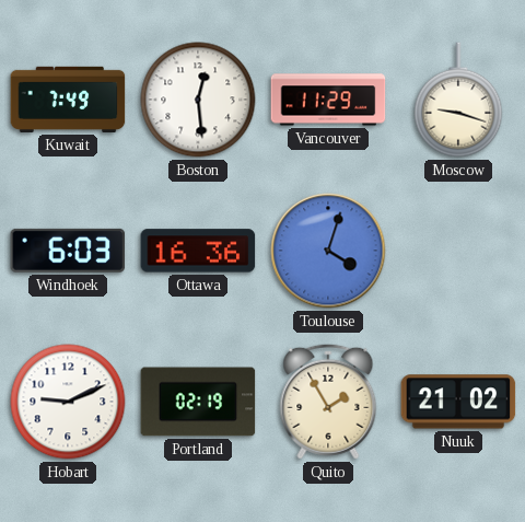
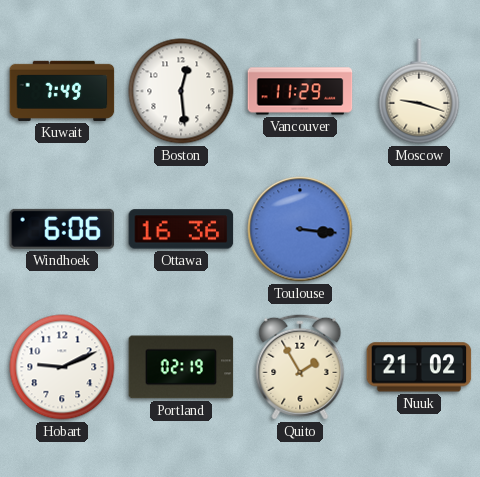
Windhoek: 6:03 -> 6:06 (62, 229)
Toulouse: 4:03 -> 3:16 (300, 229)
